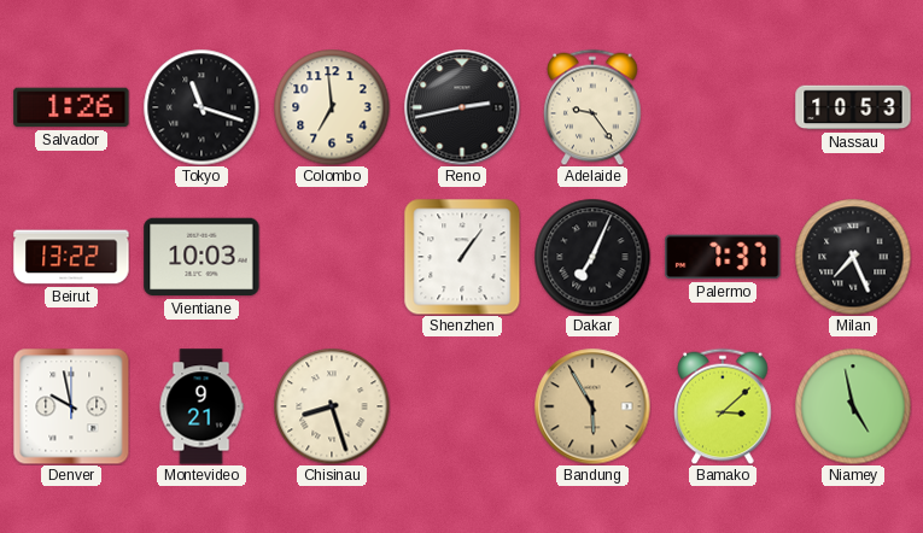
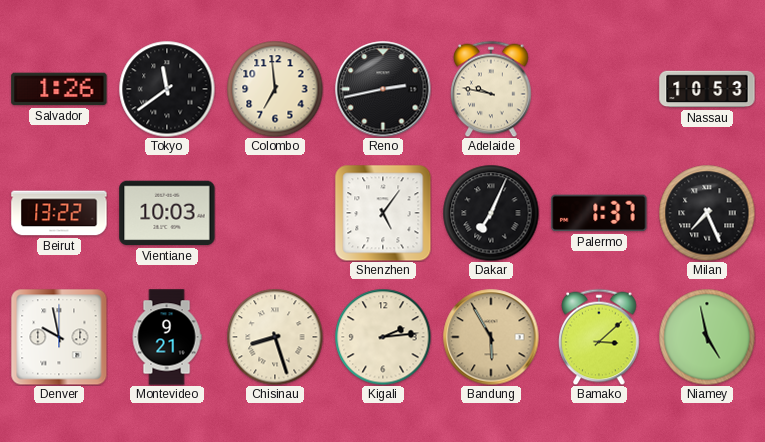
Tokyo: 11:18 -> 11:39 (167, 89)
Adelaide: 9:24 -> 9:47 (491, 89)
Shenzhen: 1:06 -> 5:06 (383, 213)
Palermo: 7:37 -> 1:37 (599, 213)
Kigali: none -> 2:14 (383, 337)
